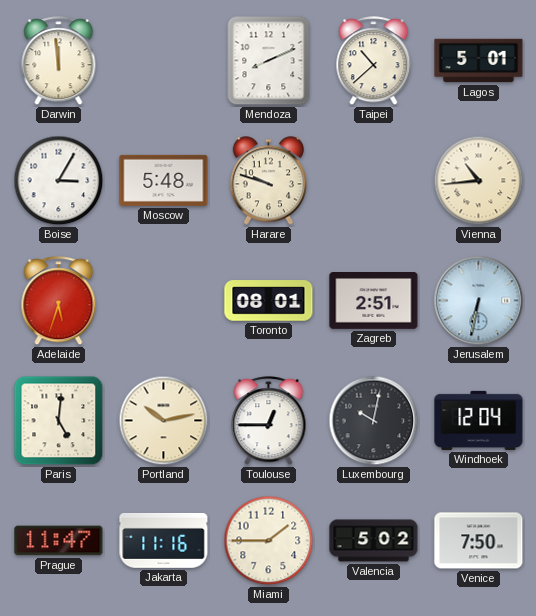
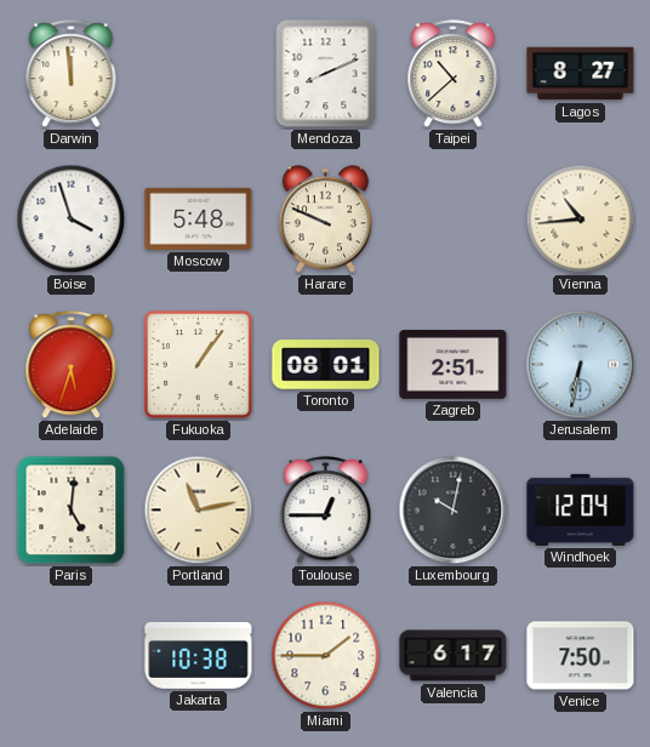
Lagos: 5:01 -> 8:27 (581, 74)
Boise: 3:05 -> 3:57 (72, 219)
Harare: 9:48 -> 9:49 (325, 219)
Fukuoka: none -> 1:06 (199, 365)
Portland: 10:13 -> 11:13 (199, 511)
Prague: 11:47 -> none (59, 541)
Jakarta: 11:16 -> 10:38 (199, 655)
Valencia: 5:02 -> 6:17 (454, 656)
